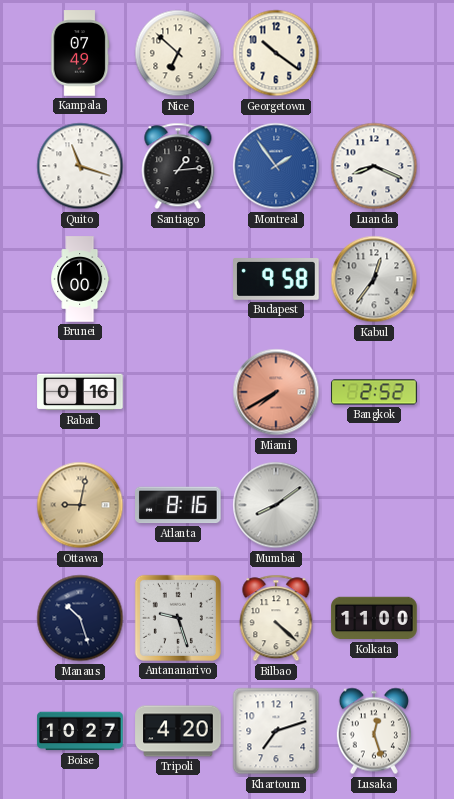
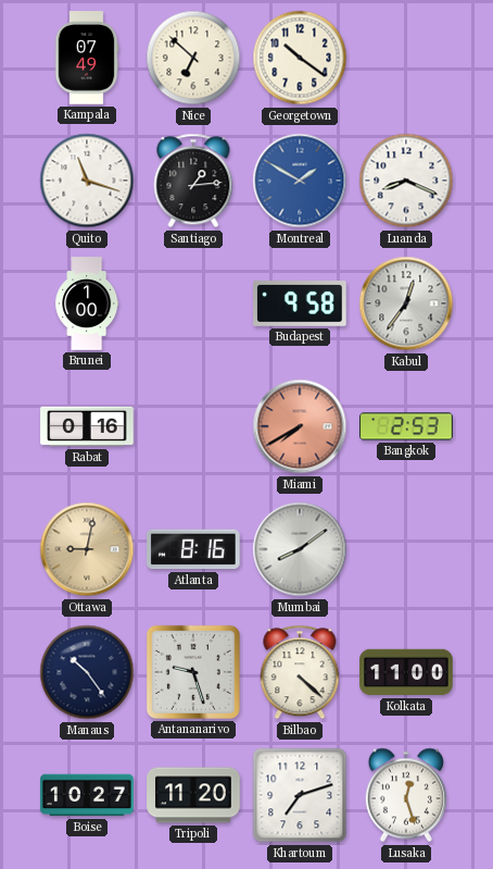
Montreal: 1:54 -> 1:50 (300, 181)
Bangkok: 2:52 -> 2:53 (406, 426)
Manaus: 10:27 -> 10:24 (87, 672)
Tripoli: 4:20 -> 11:20 (193, 795)
